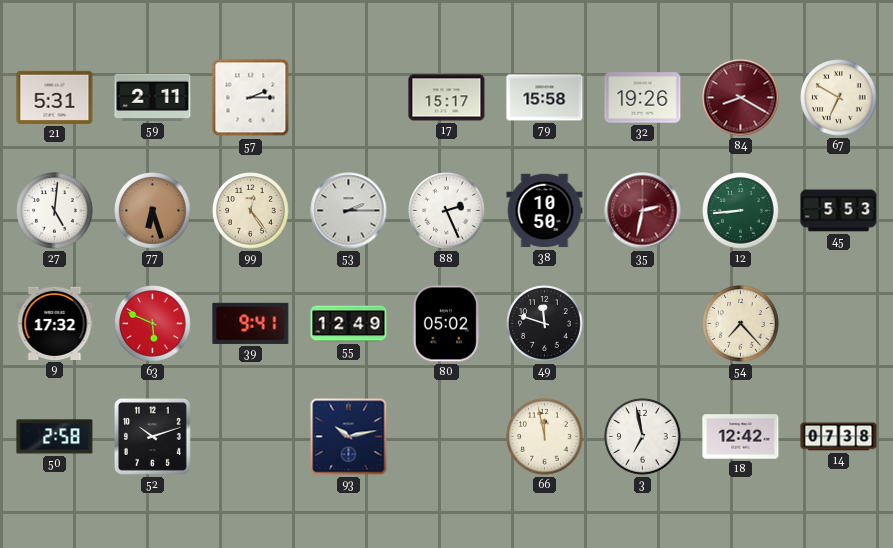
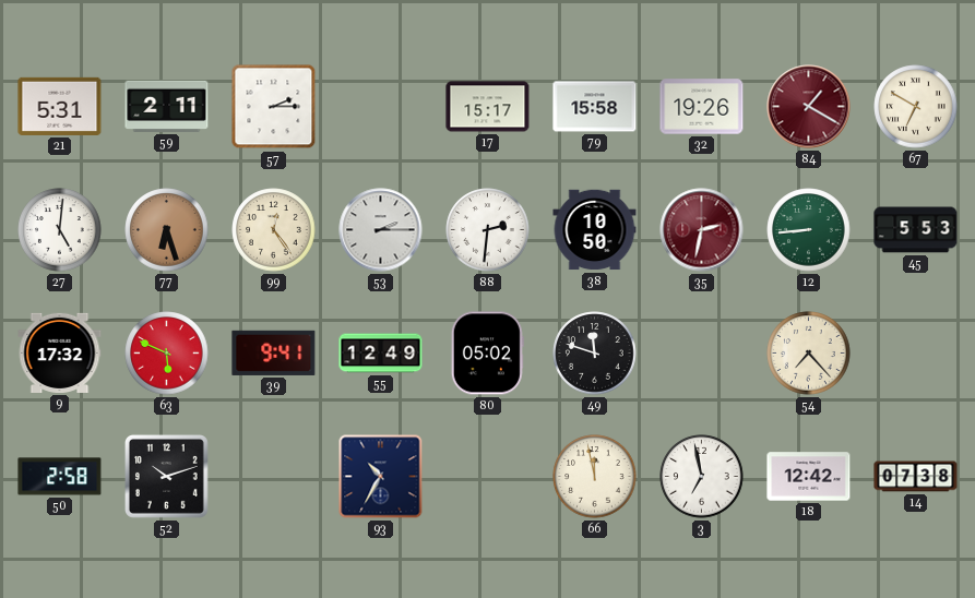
84: 8:20 -> 1:20 (809, 107)
88: 2:26 -> 2:31 (488, 230)
93: 10:13 -> 10:35 (381, 477)
